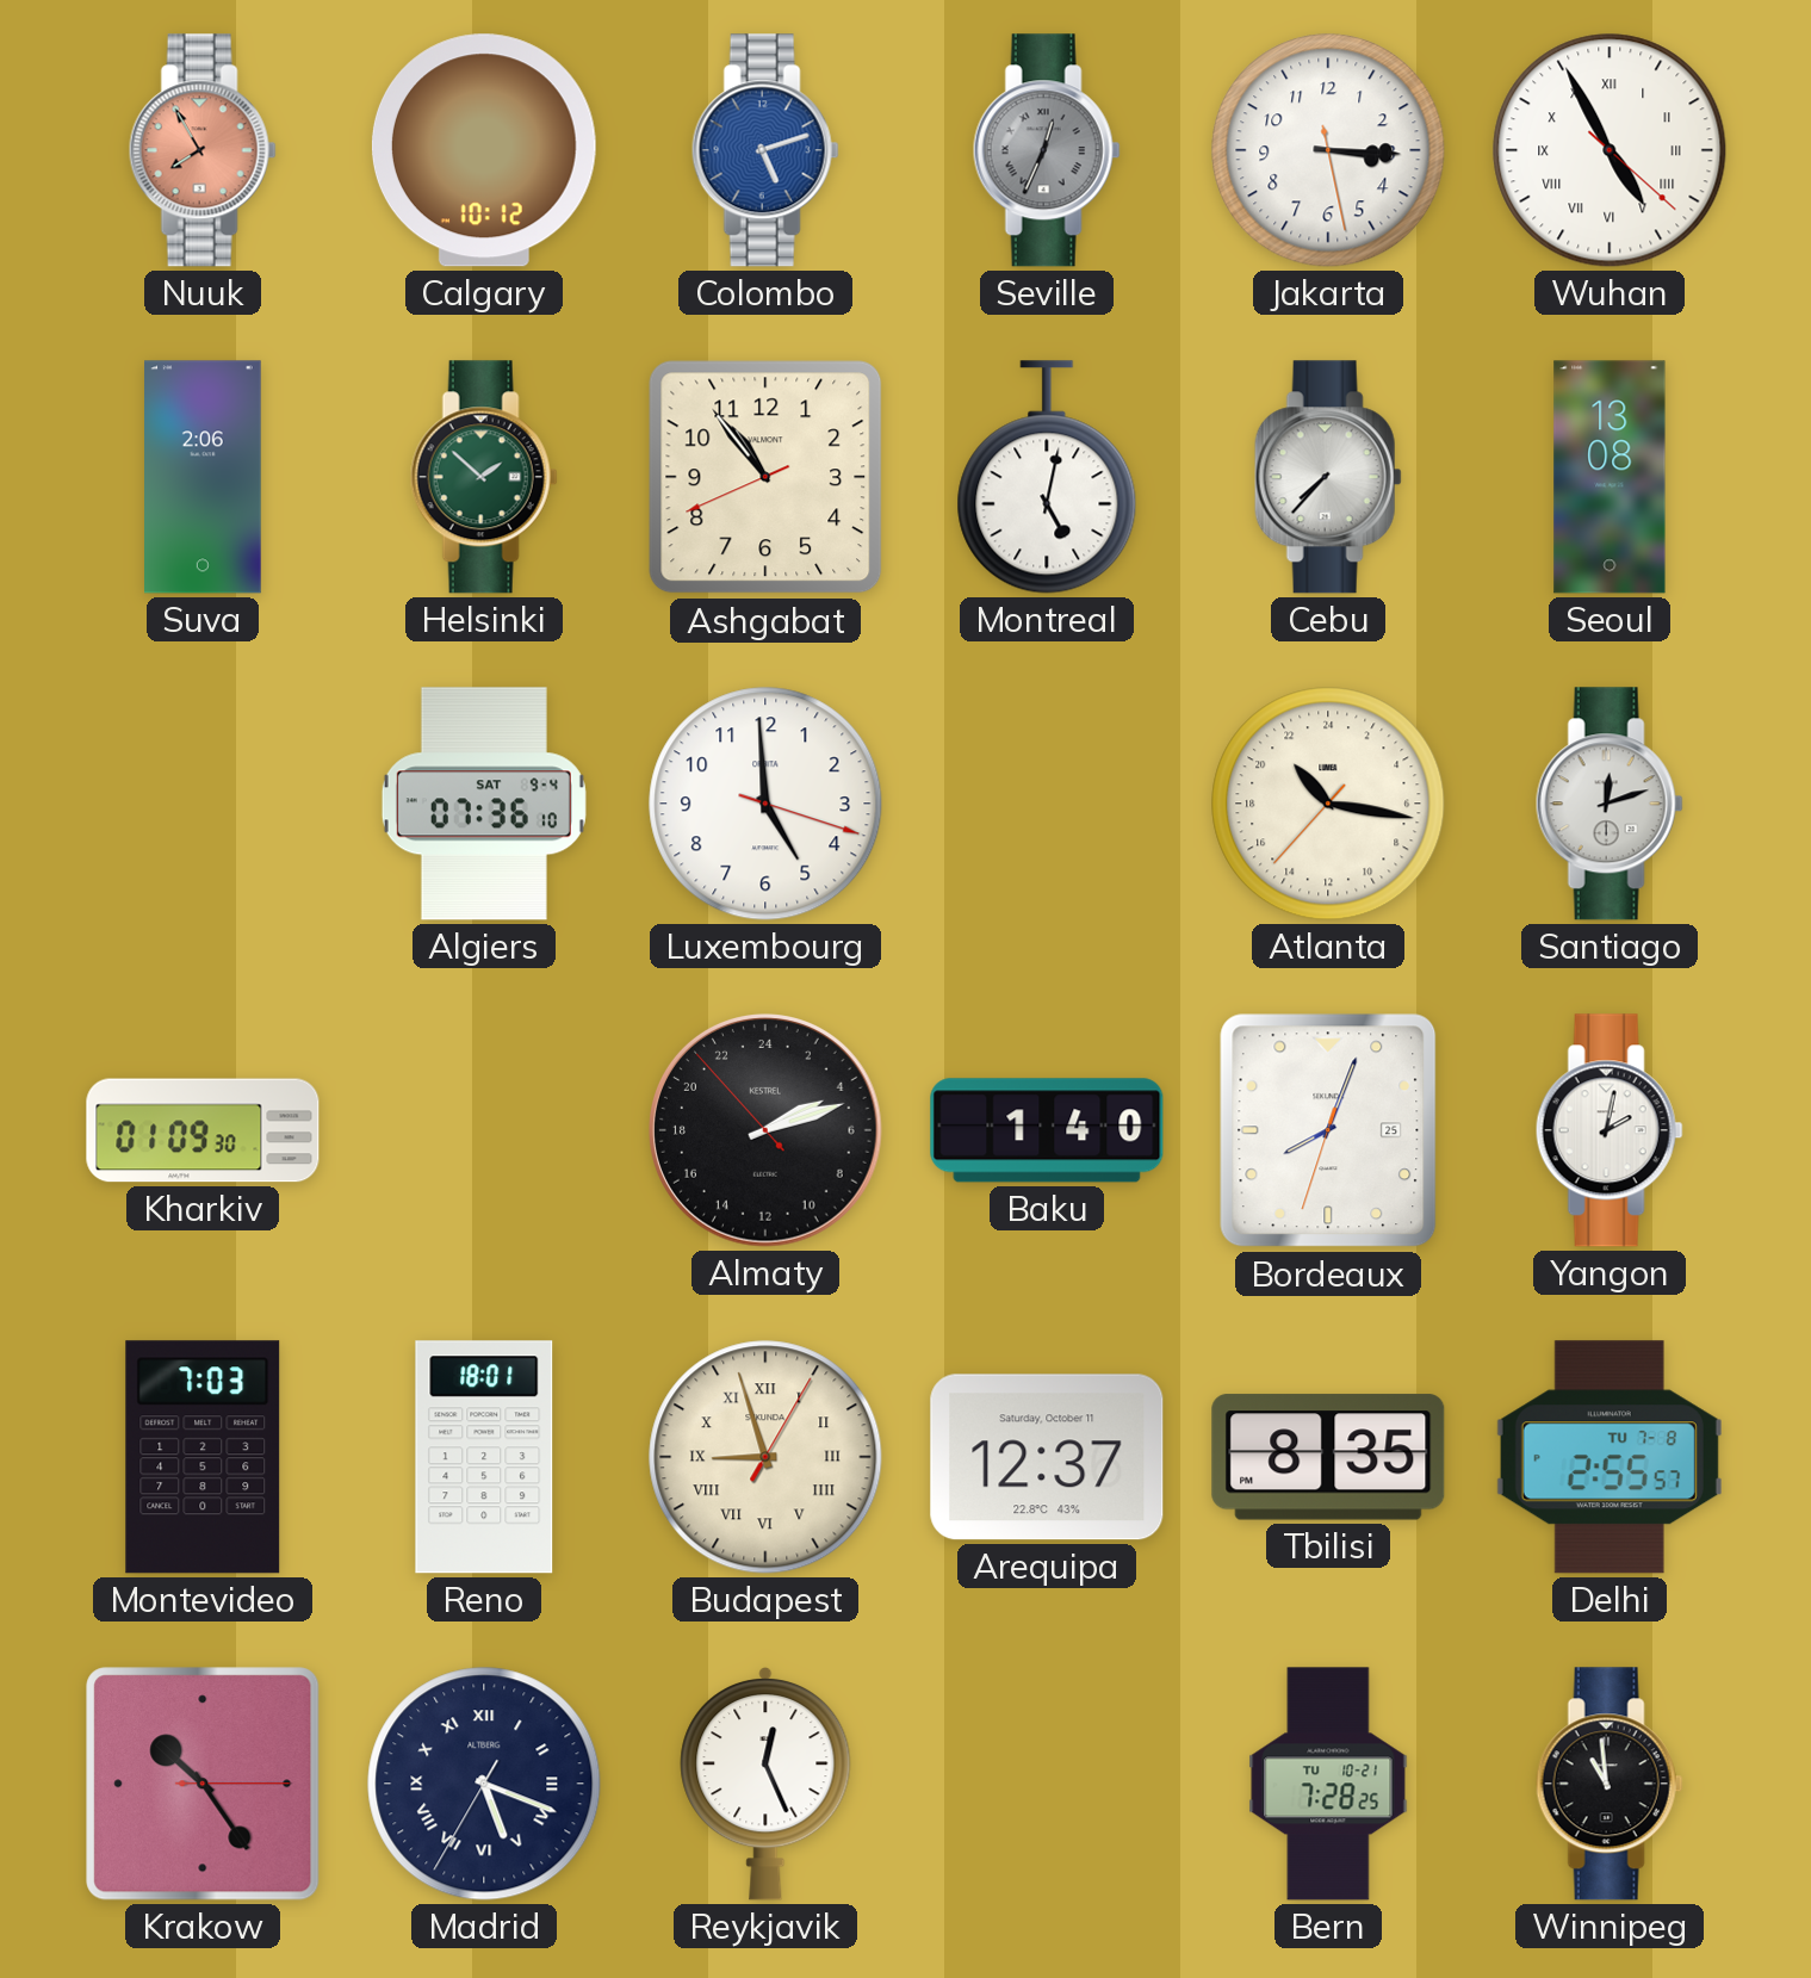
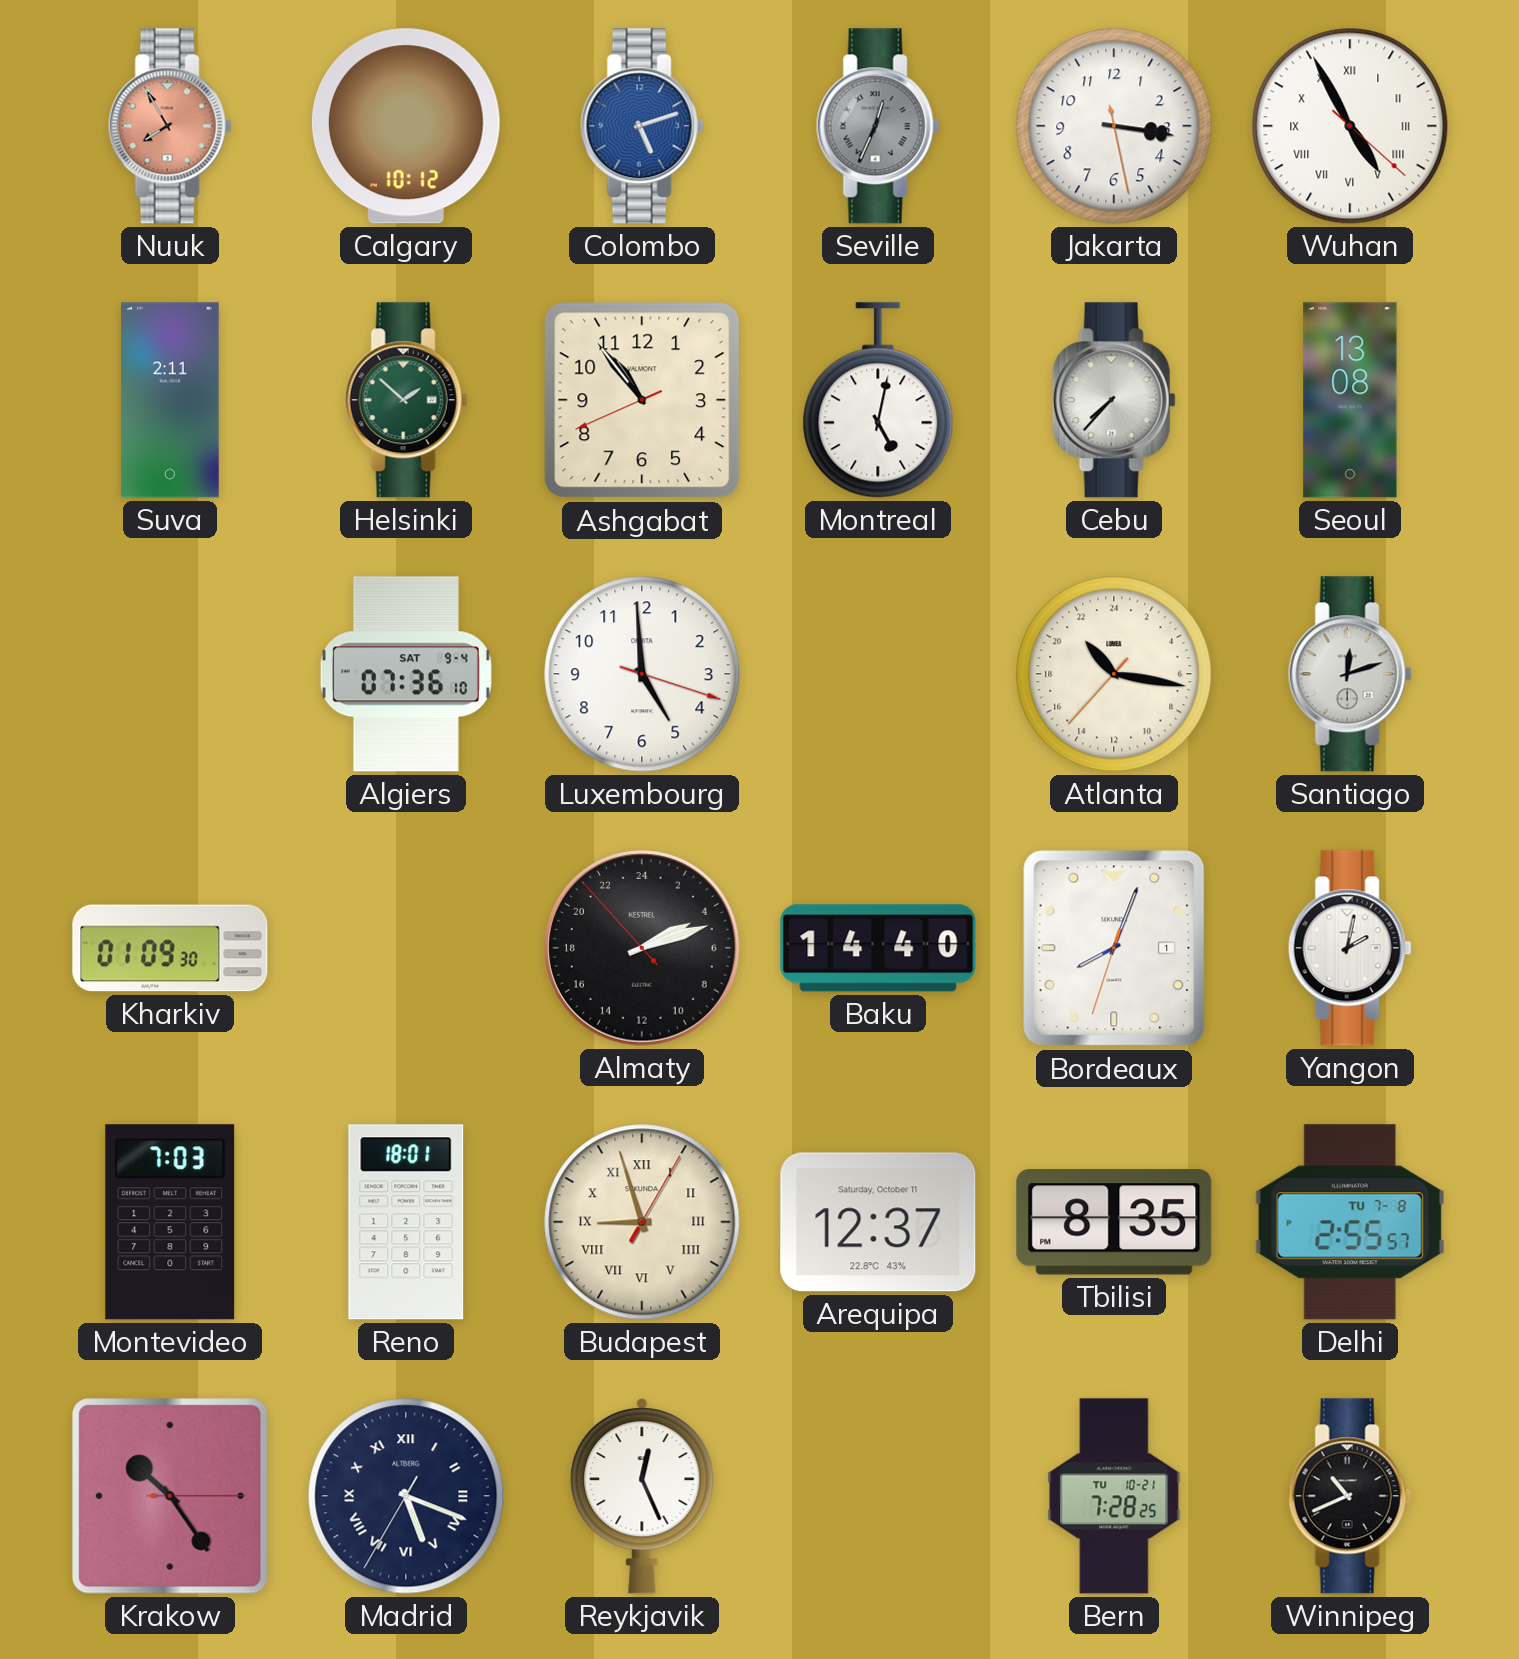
Jakarta: 3:15 -> 3:16 (1114, 126)
Suva: 2:06 -> 2:11 (171, 400)
Baku: 1:40 -> 14:40 (878, 948)
Bordeaux date: 25 -> 1 (1114, 948)
Winnipeg: 10:59 -> 10:41 (1350, 1496)
